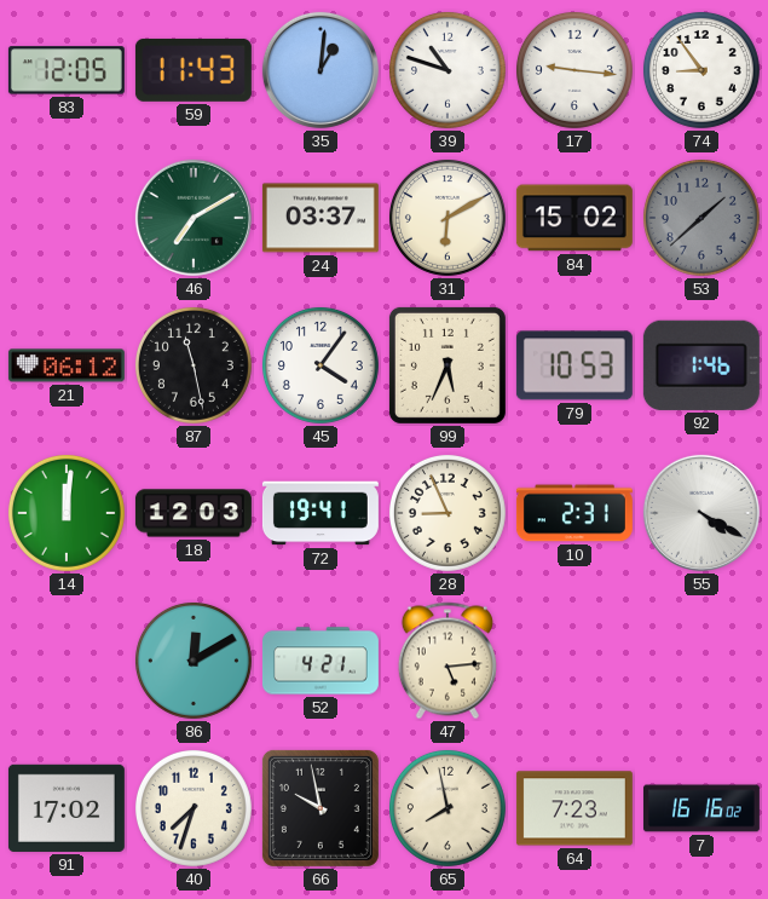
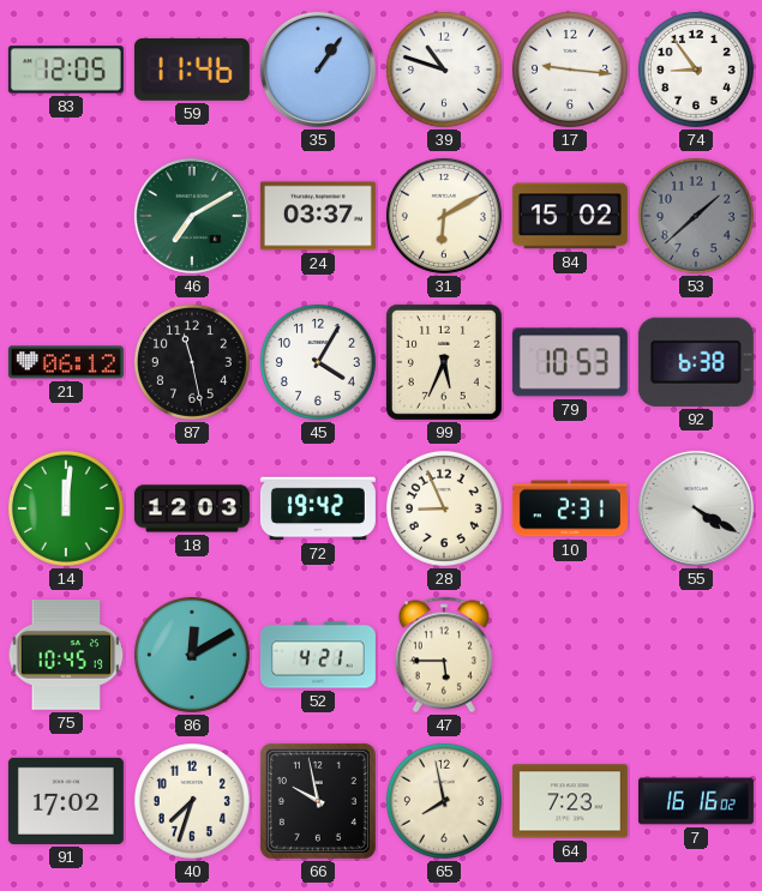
59: 11:43 -> 11:46 (192, 70)
35: 1:01 -> 1:06 (318, 70)
45: 4:06 -> 4:05 (318, 362)
92: 1:46 -> 6:38 (696, 362)
72: 19:41 -> 19:42 (318, 508)
75: none -> 10:45 (66, 655)
47: 5:14 -> 5:45 (444, 655)
